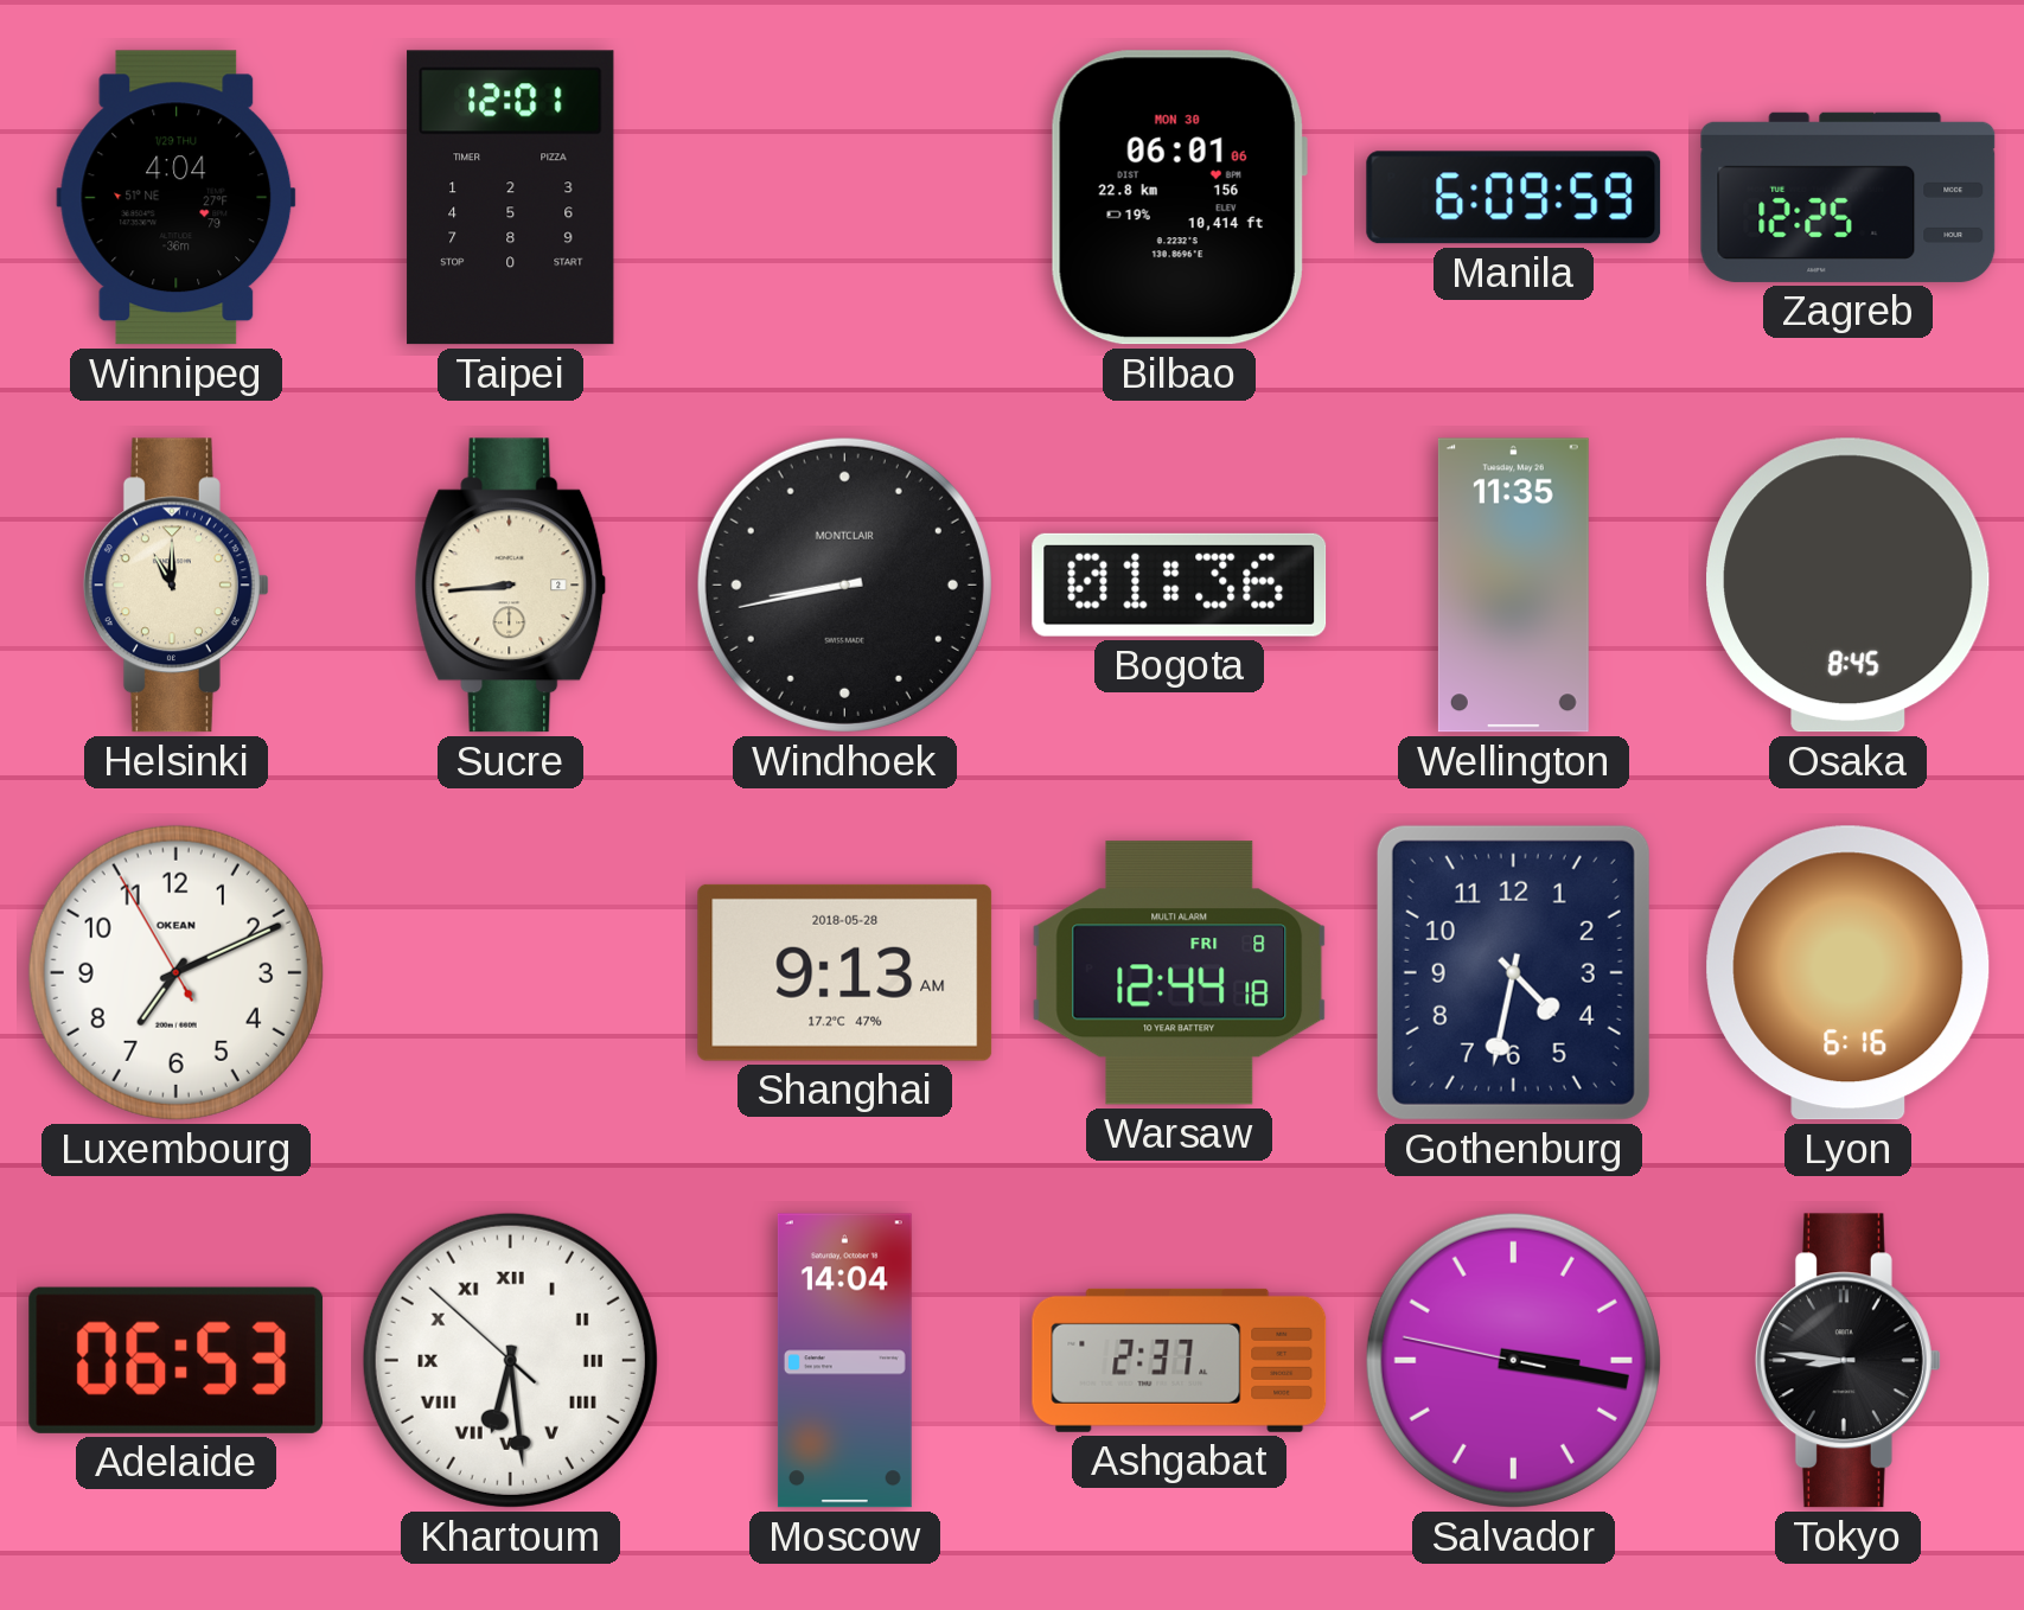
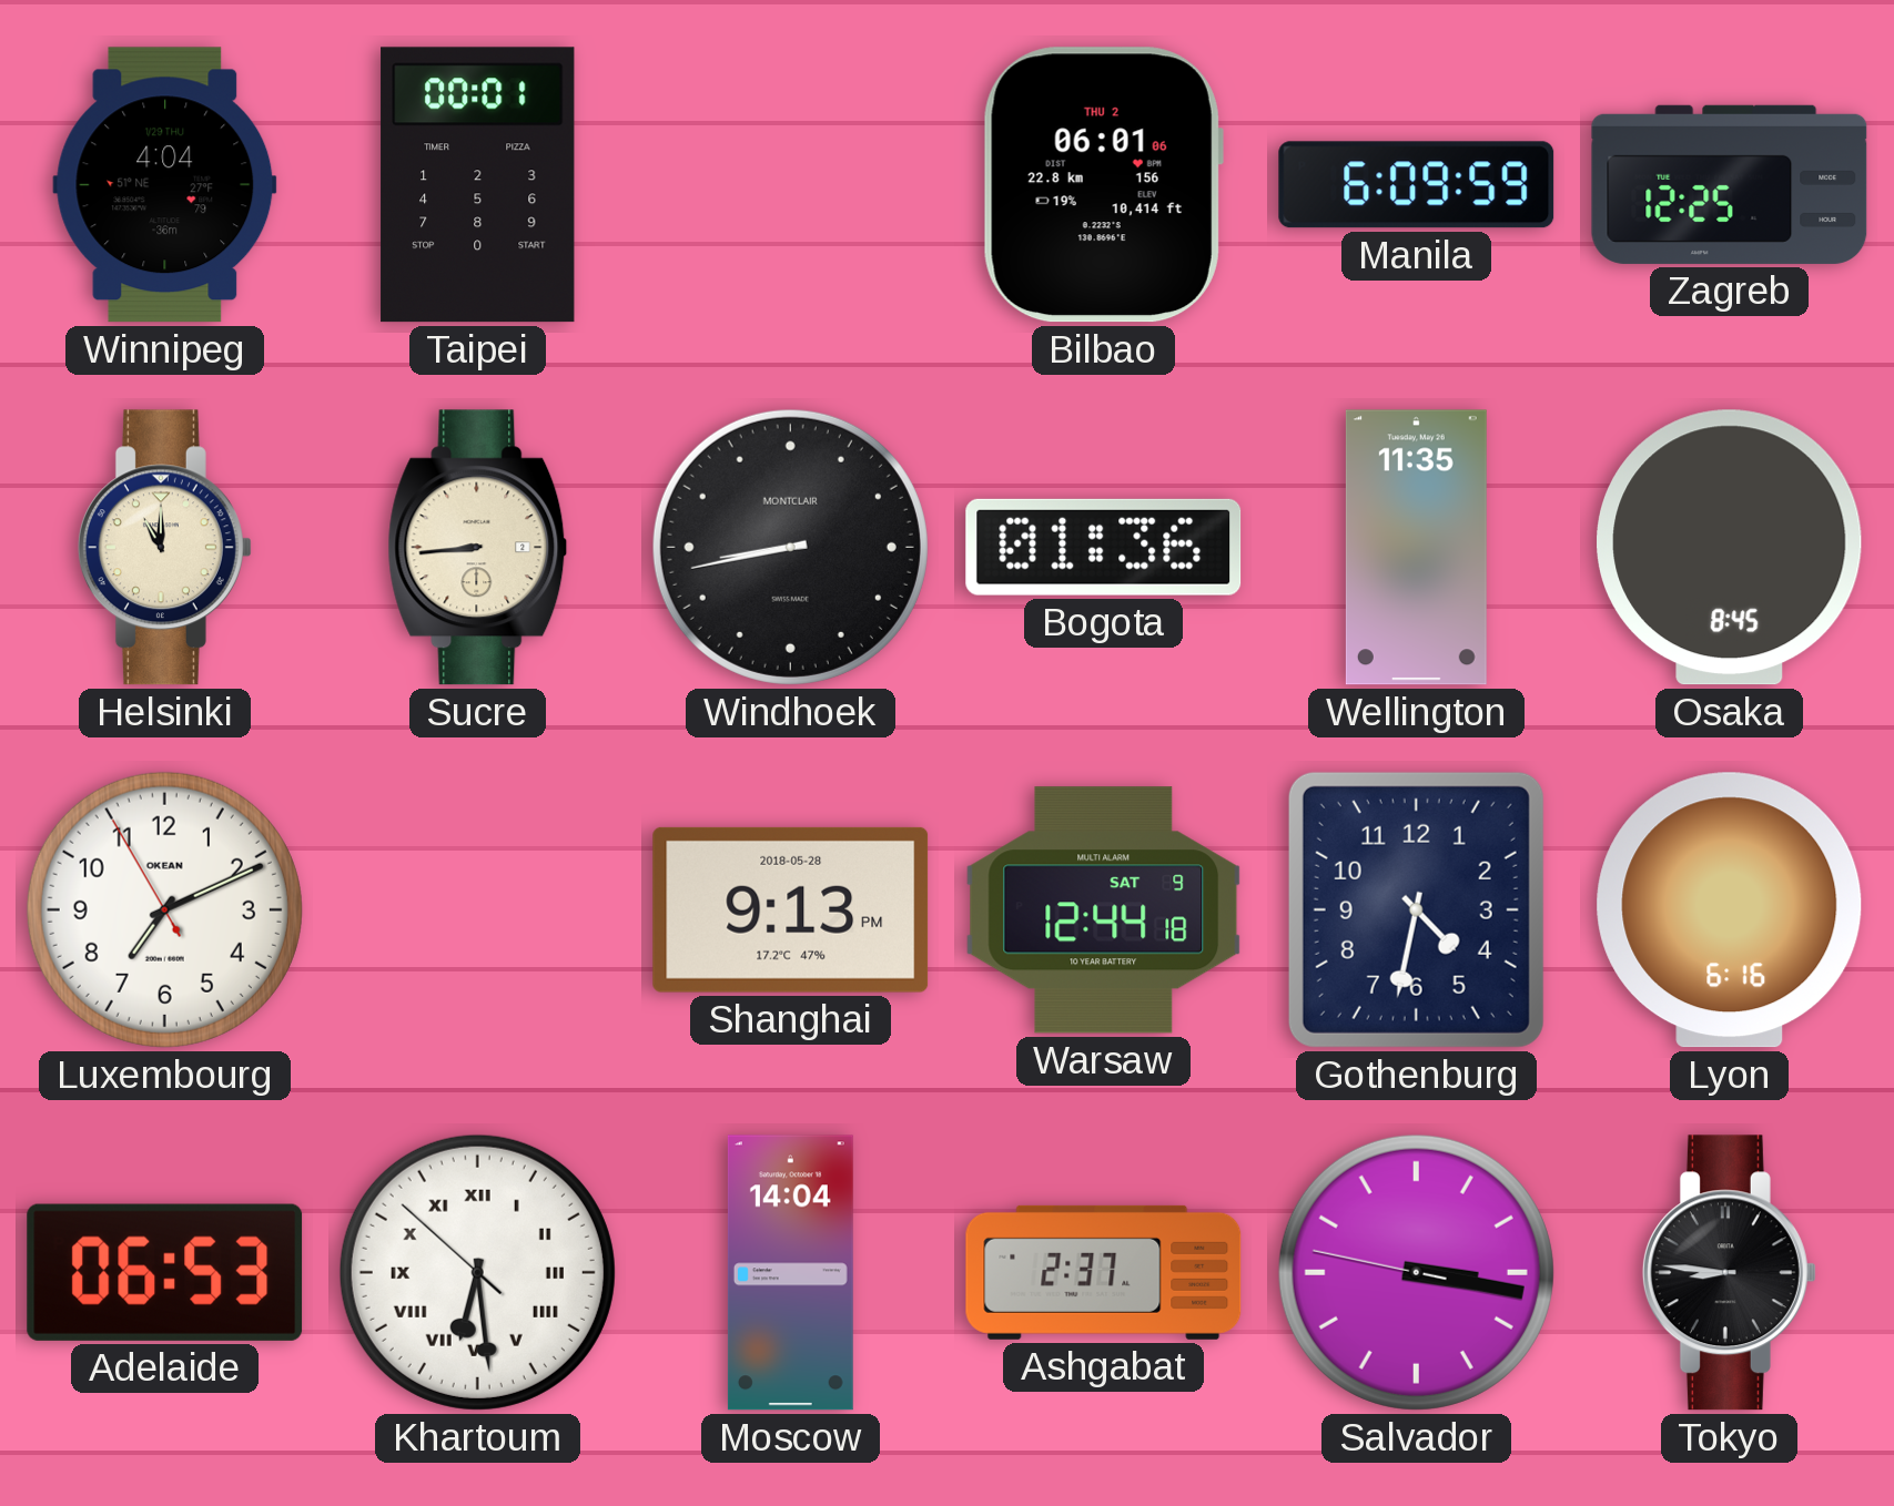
Taipei: 12:01 -> 00:01 (478, 185)
Bilbao date: MON 30 -> THU 2 (1103, 185)
Shanghai: 9:13 AM -> 9:13 PM (791, 909)
Warsaw date: FRI 8 -> SAT 9 (1104, 910)
